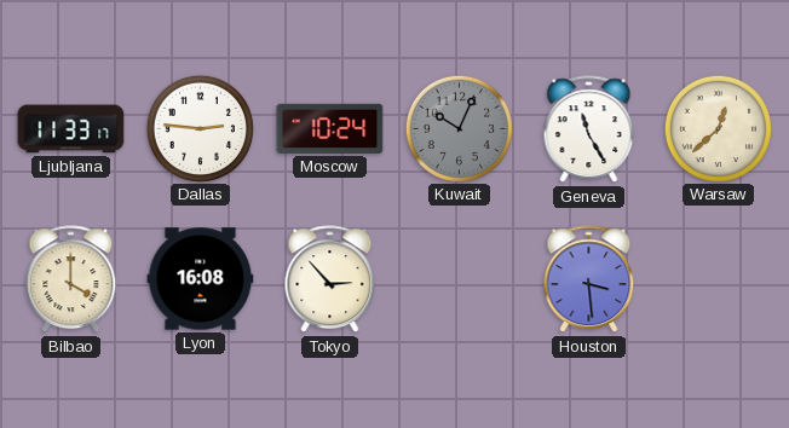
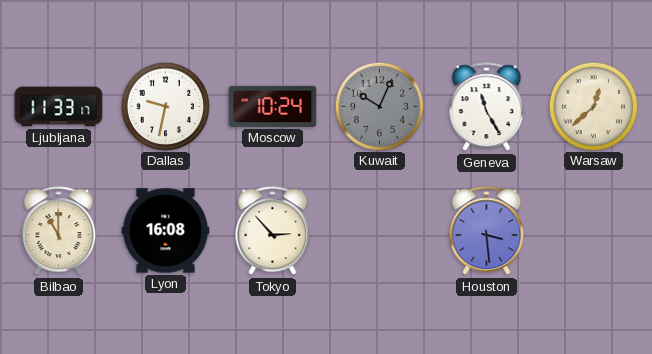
Dallas: 2:46 -> 9:32 (165, 106)
Bilbao: 4:00 -> 11:00 (59, 231)
